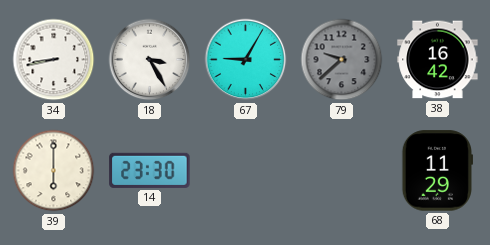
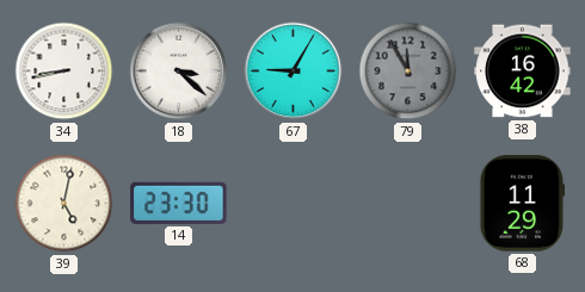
18: 3:25 -> 3:22 (179, 72)
79: 9:38 -> 11:55 (408, 72)
39: 6:00 -> 5:02 (64, 204)
